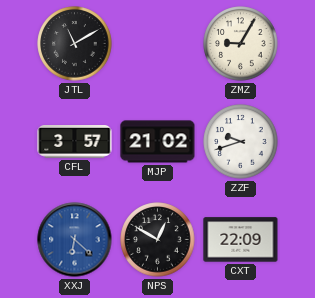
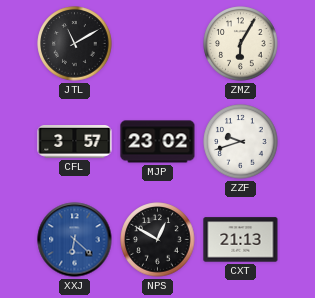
ZMZ: 9:05 -> 6:05 (241, 44)
MJP: 21:02 -> 23:02 (158, 142)
CXT: 22:09 -> 21:13 (241, 240)
